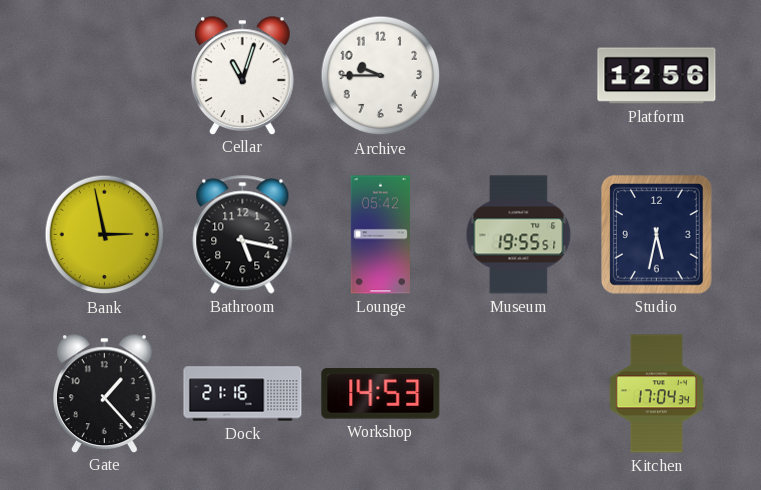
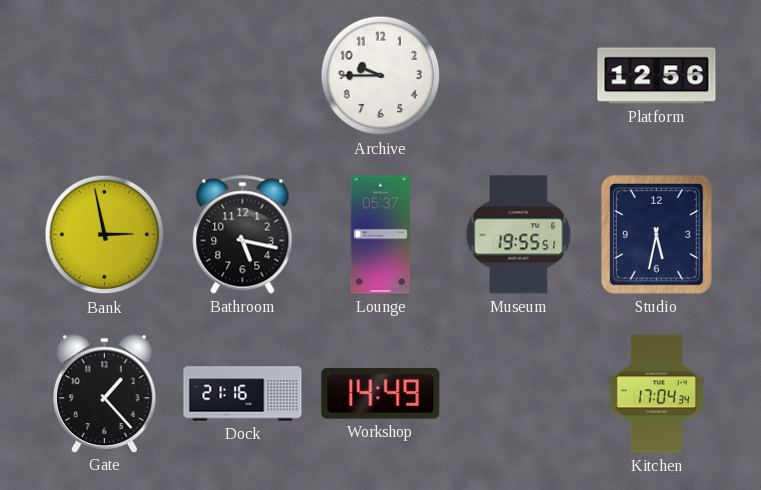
Cellar: 11:03 -> none (243, 75)
Lounge: 05:42 -> 05:37 (380, 235)
Workshop: 14:53 -> 14:49 (381, 394)
